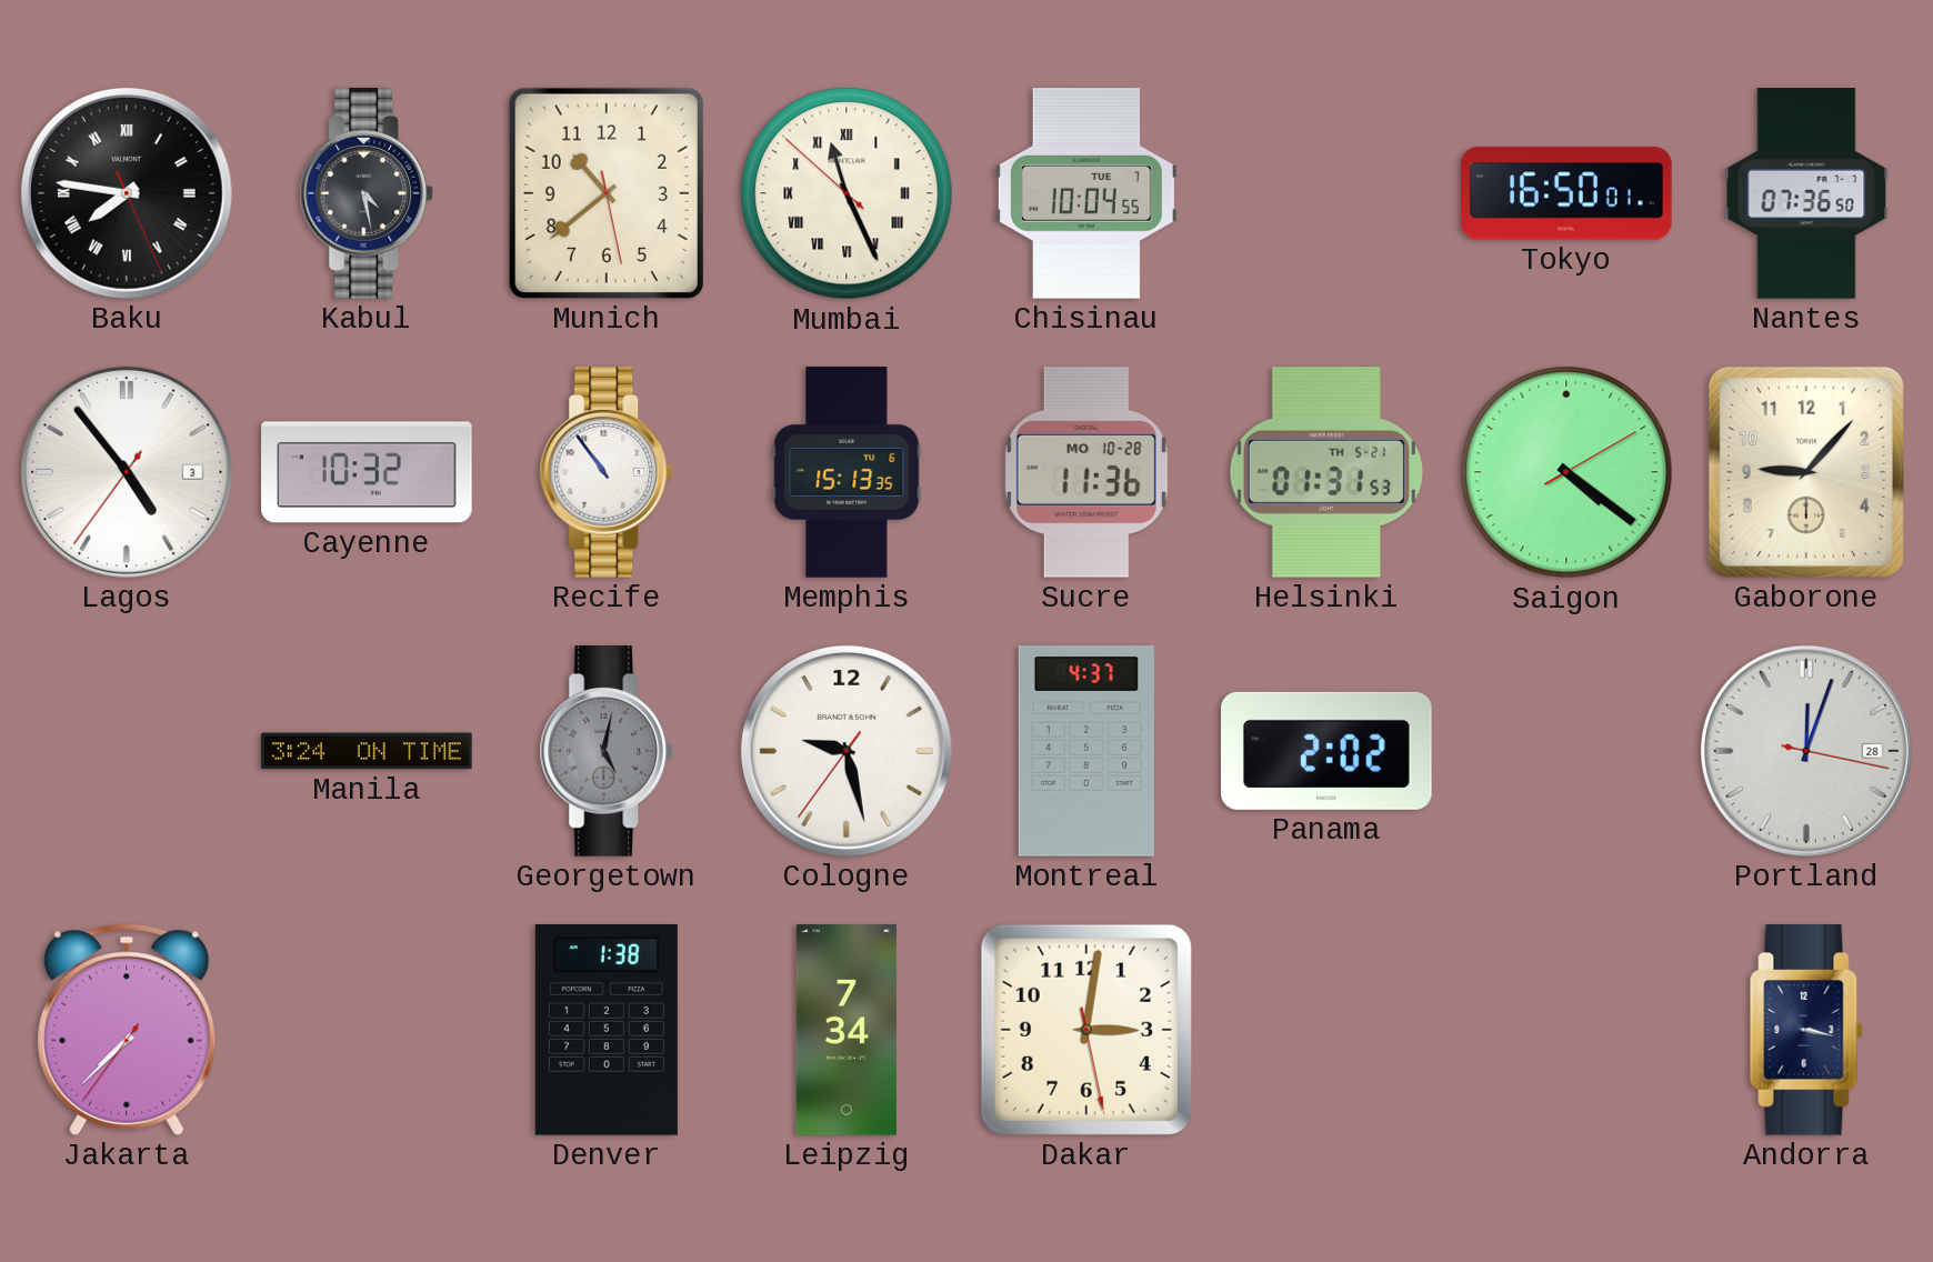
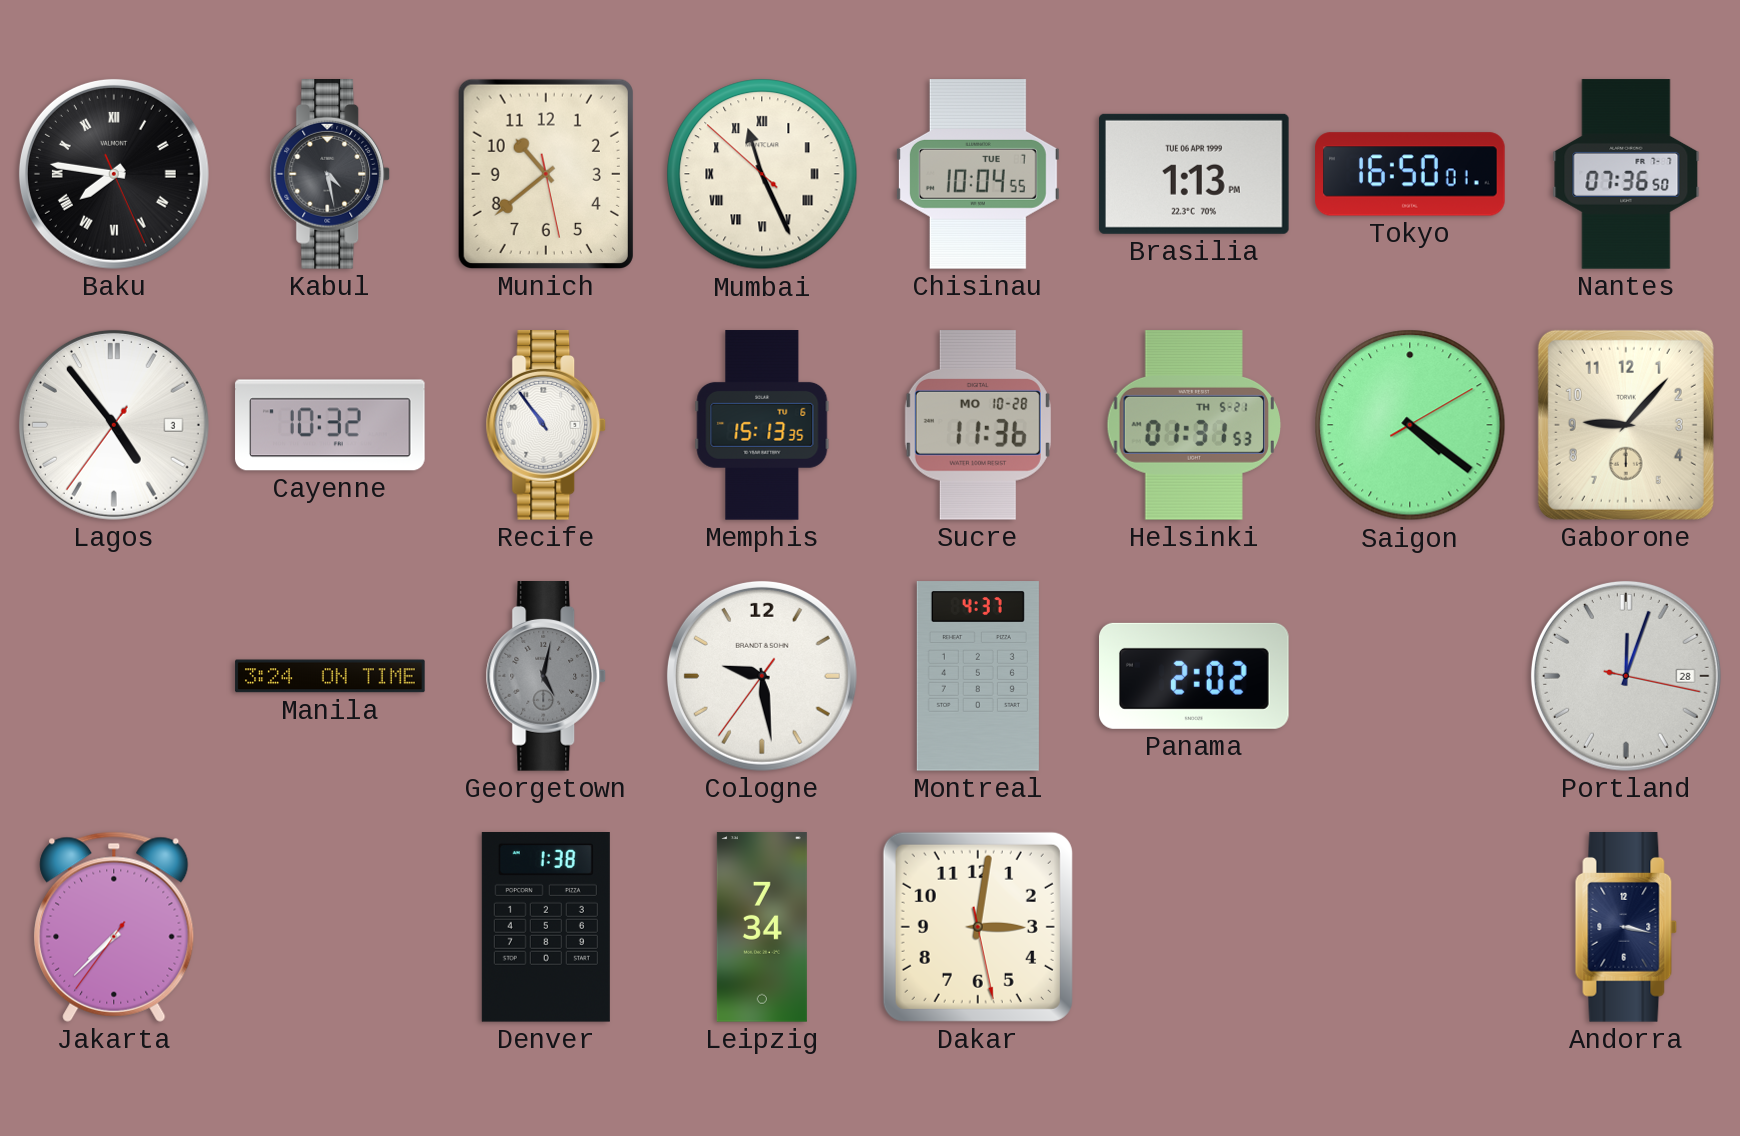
Brasilia: none -> 1:13 (1194, 174)
Cologne: 9:27 -> 9:28 (762, 676)
